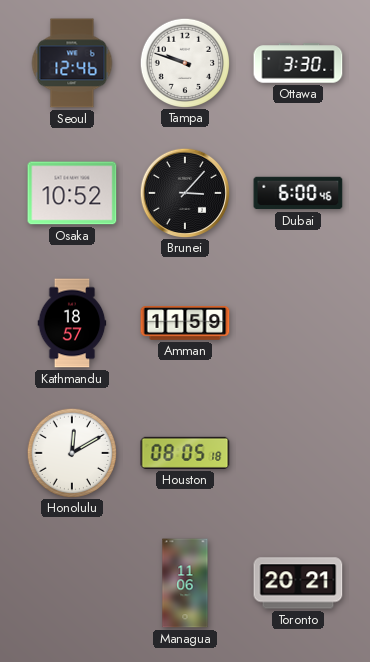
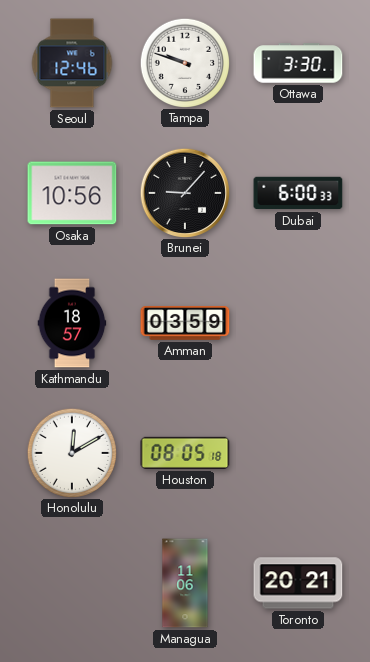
Osaka: 10:52 -> 10:56 (72, 193)
Brunei: 3:07 -> 9:07 (184, 192)
Dubai: 6:00:46 -> 6:00:33 (298, 193)
Amman: 11:59 -> 03:59 (185, 323)
